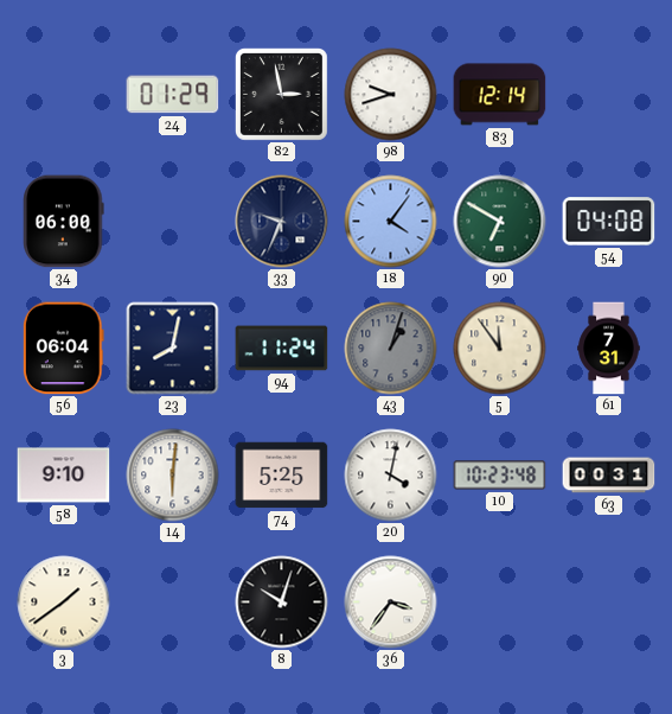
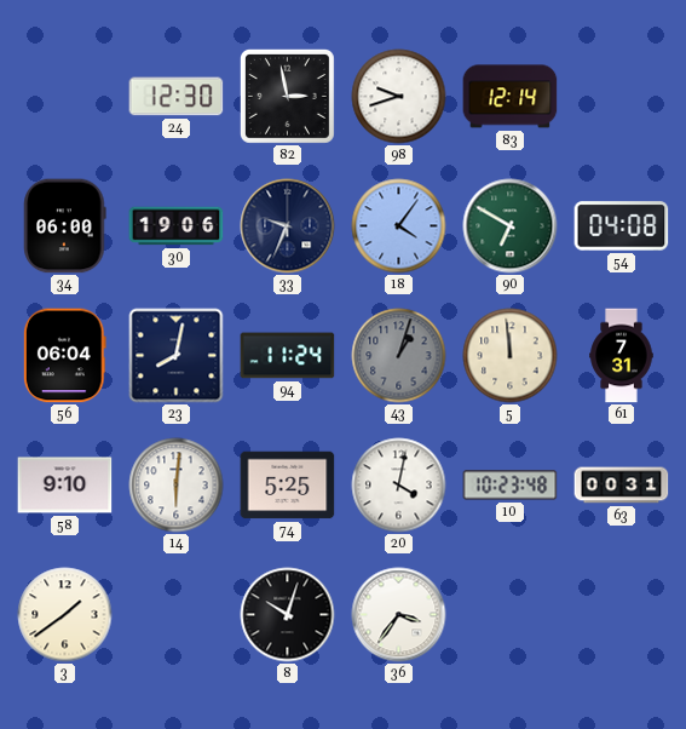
24: 01:29 -> 12:30 (177, 97)
30: none -> 19:06 (177, 226)
5: 11:54 -> 11:59 (511, 356)
